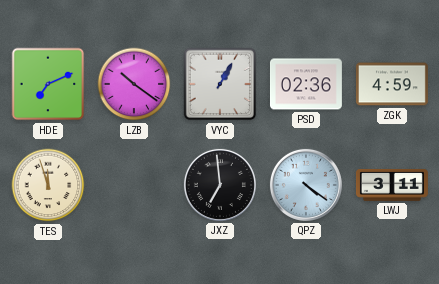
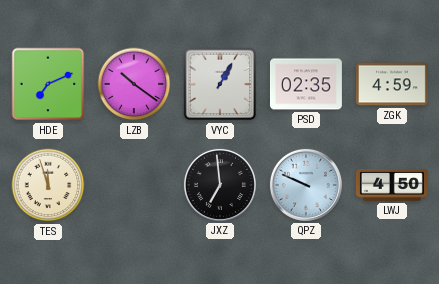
PSD: 02:36 -> 02:35 (306, 84)
QPZ: 4:21 -> 9:49 (306, 185)
LWJ: 3:11 -> 4:50 (392, 185)
